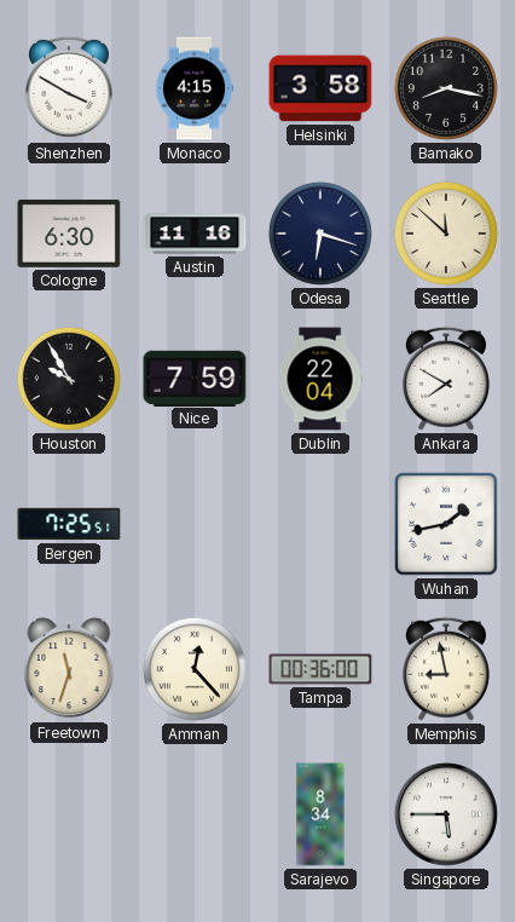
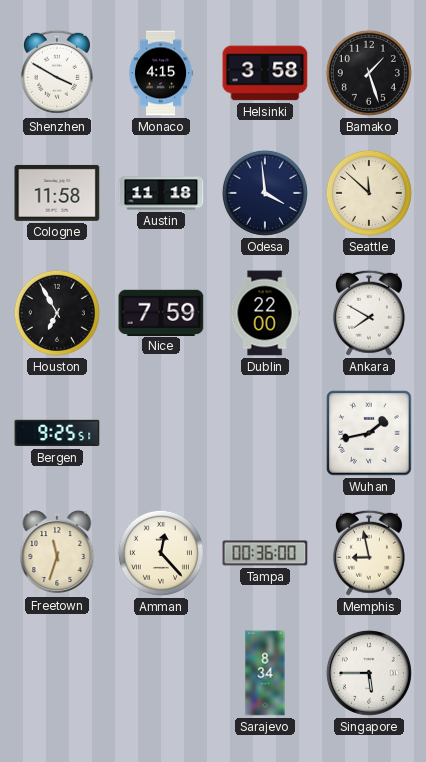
Bamako: 8:17 -> 1:27 (369, 73)
Cologne: 6:30 -> 11:58 (57, 193)
Austin: 11:16 -> 11:18 (161, 193)
Odesa: 6:18 -> 3:59 (265, 193)
Houston: 9:55 -> 6:55 (57, 313)
Dublin: 22:04 -> 22:00 (265, 313)
Bergen: 7:25 -> 9:25 (57, 433)
